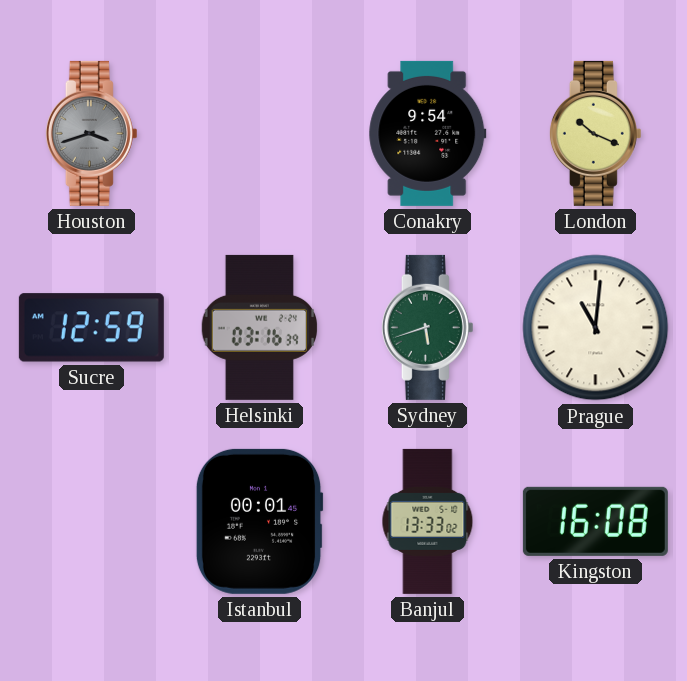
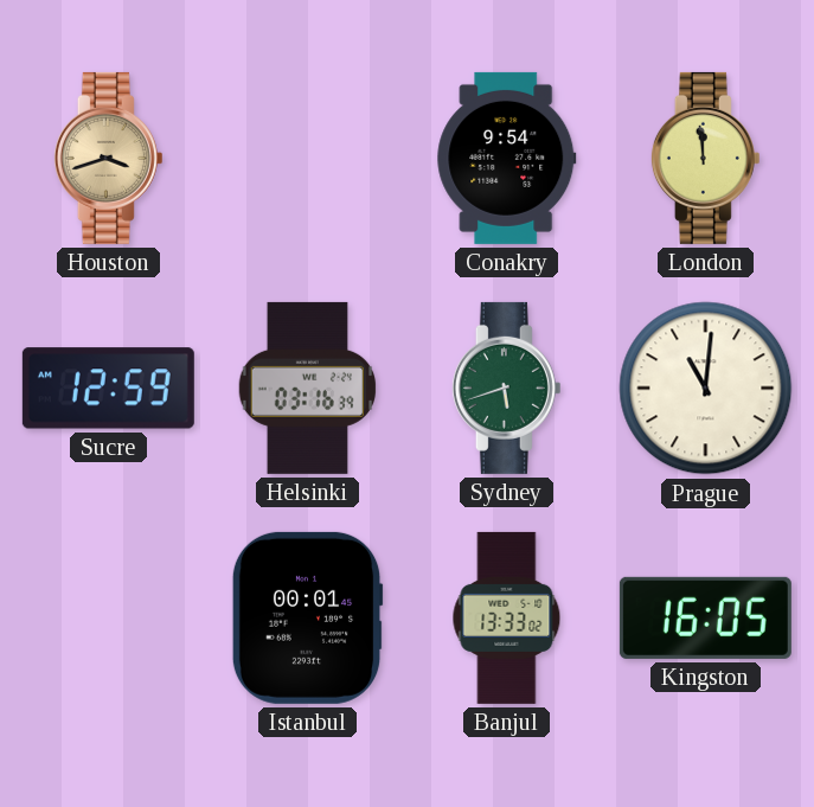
Houston dial: grey -> champagne (108, 158)
London: 10:19 -> 11:59 (705, 158)
Kingston: 16:08 -> 16:05 (705, 617)
